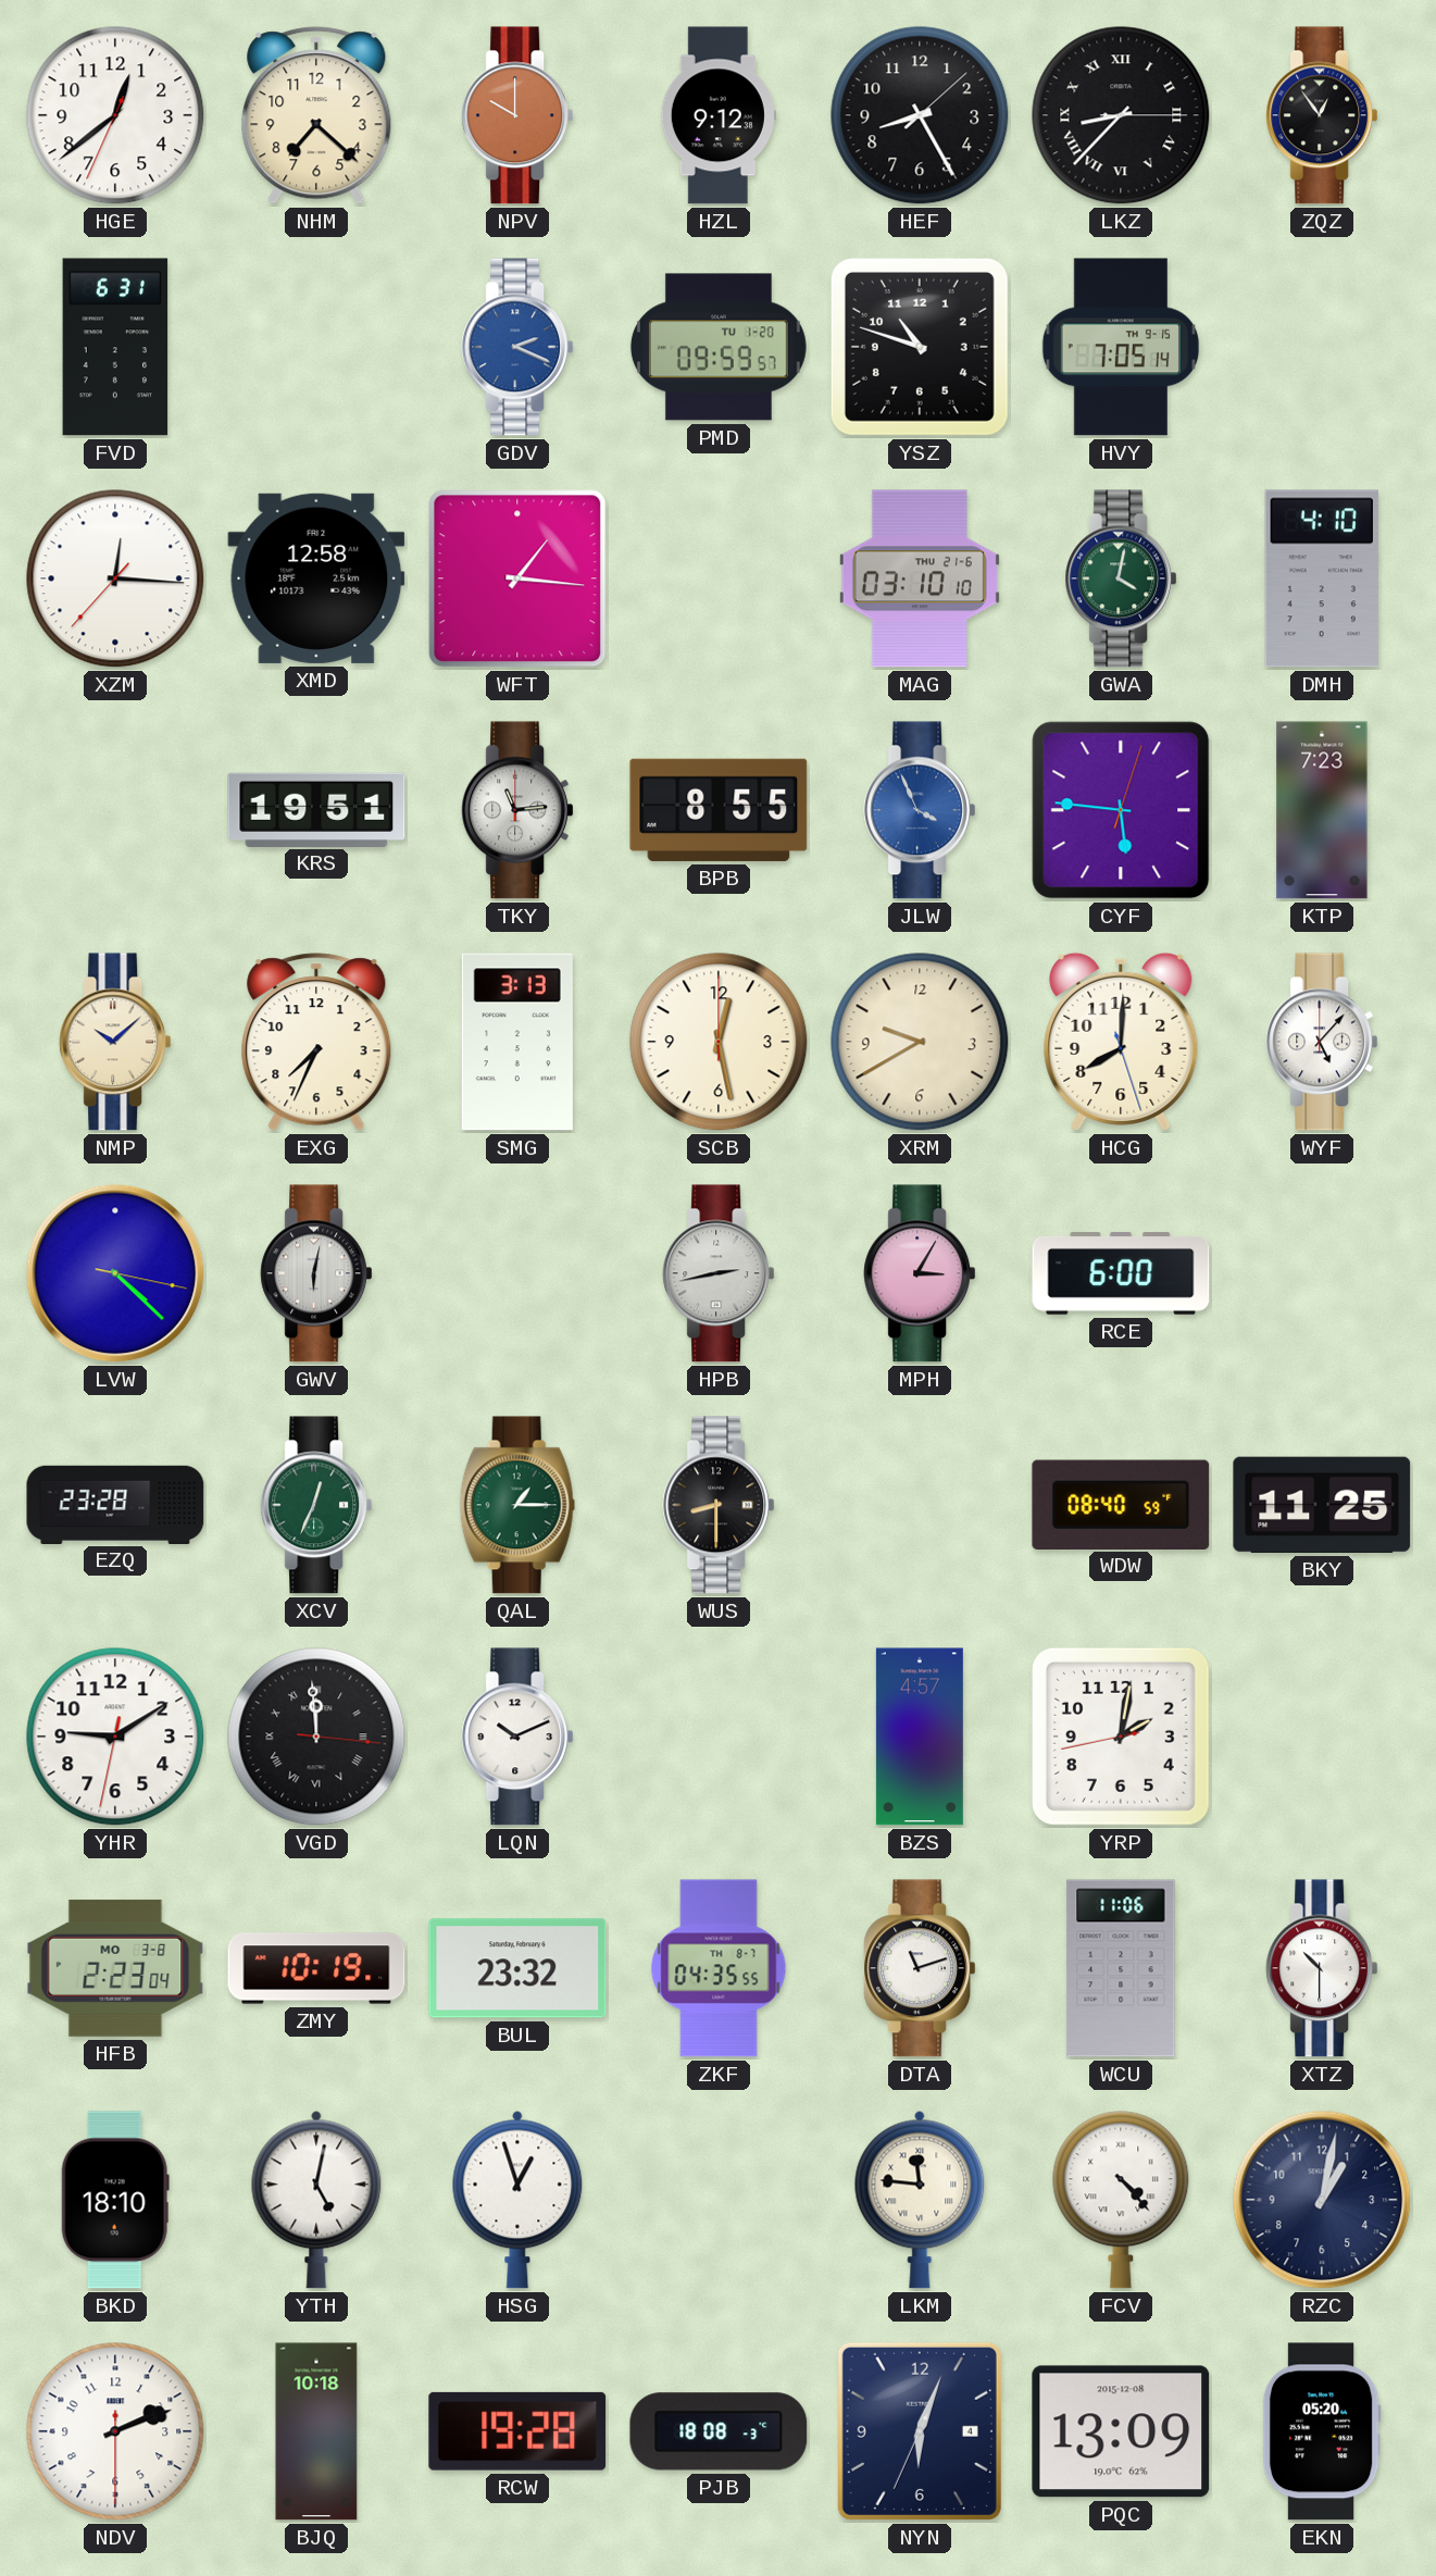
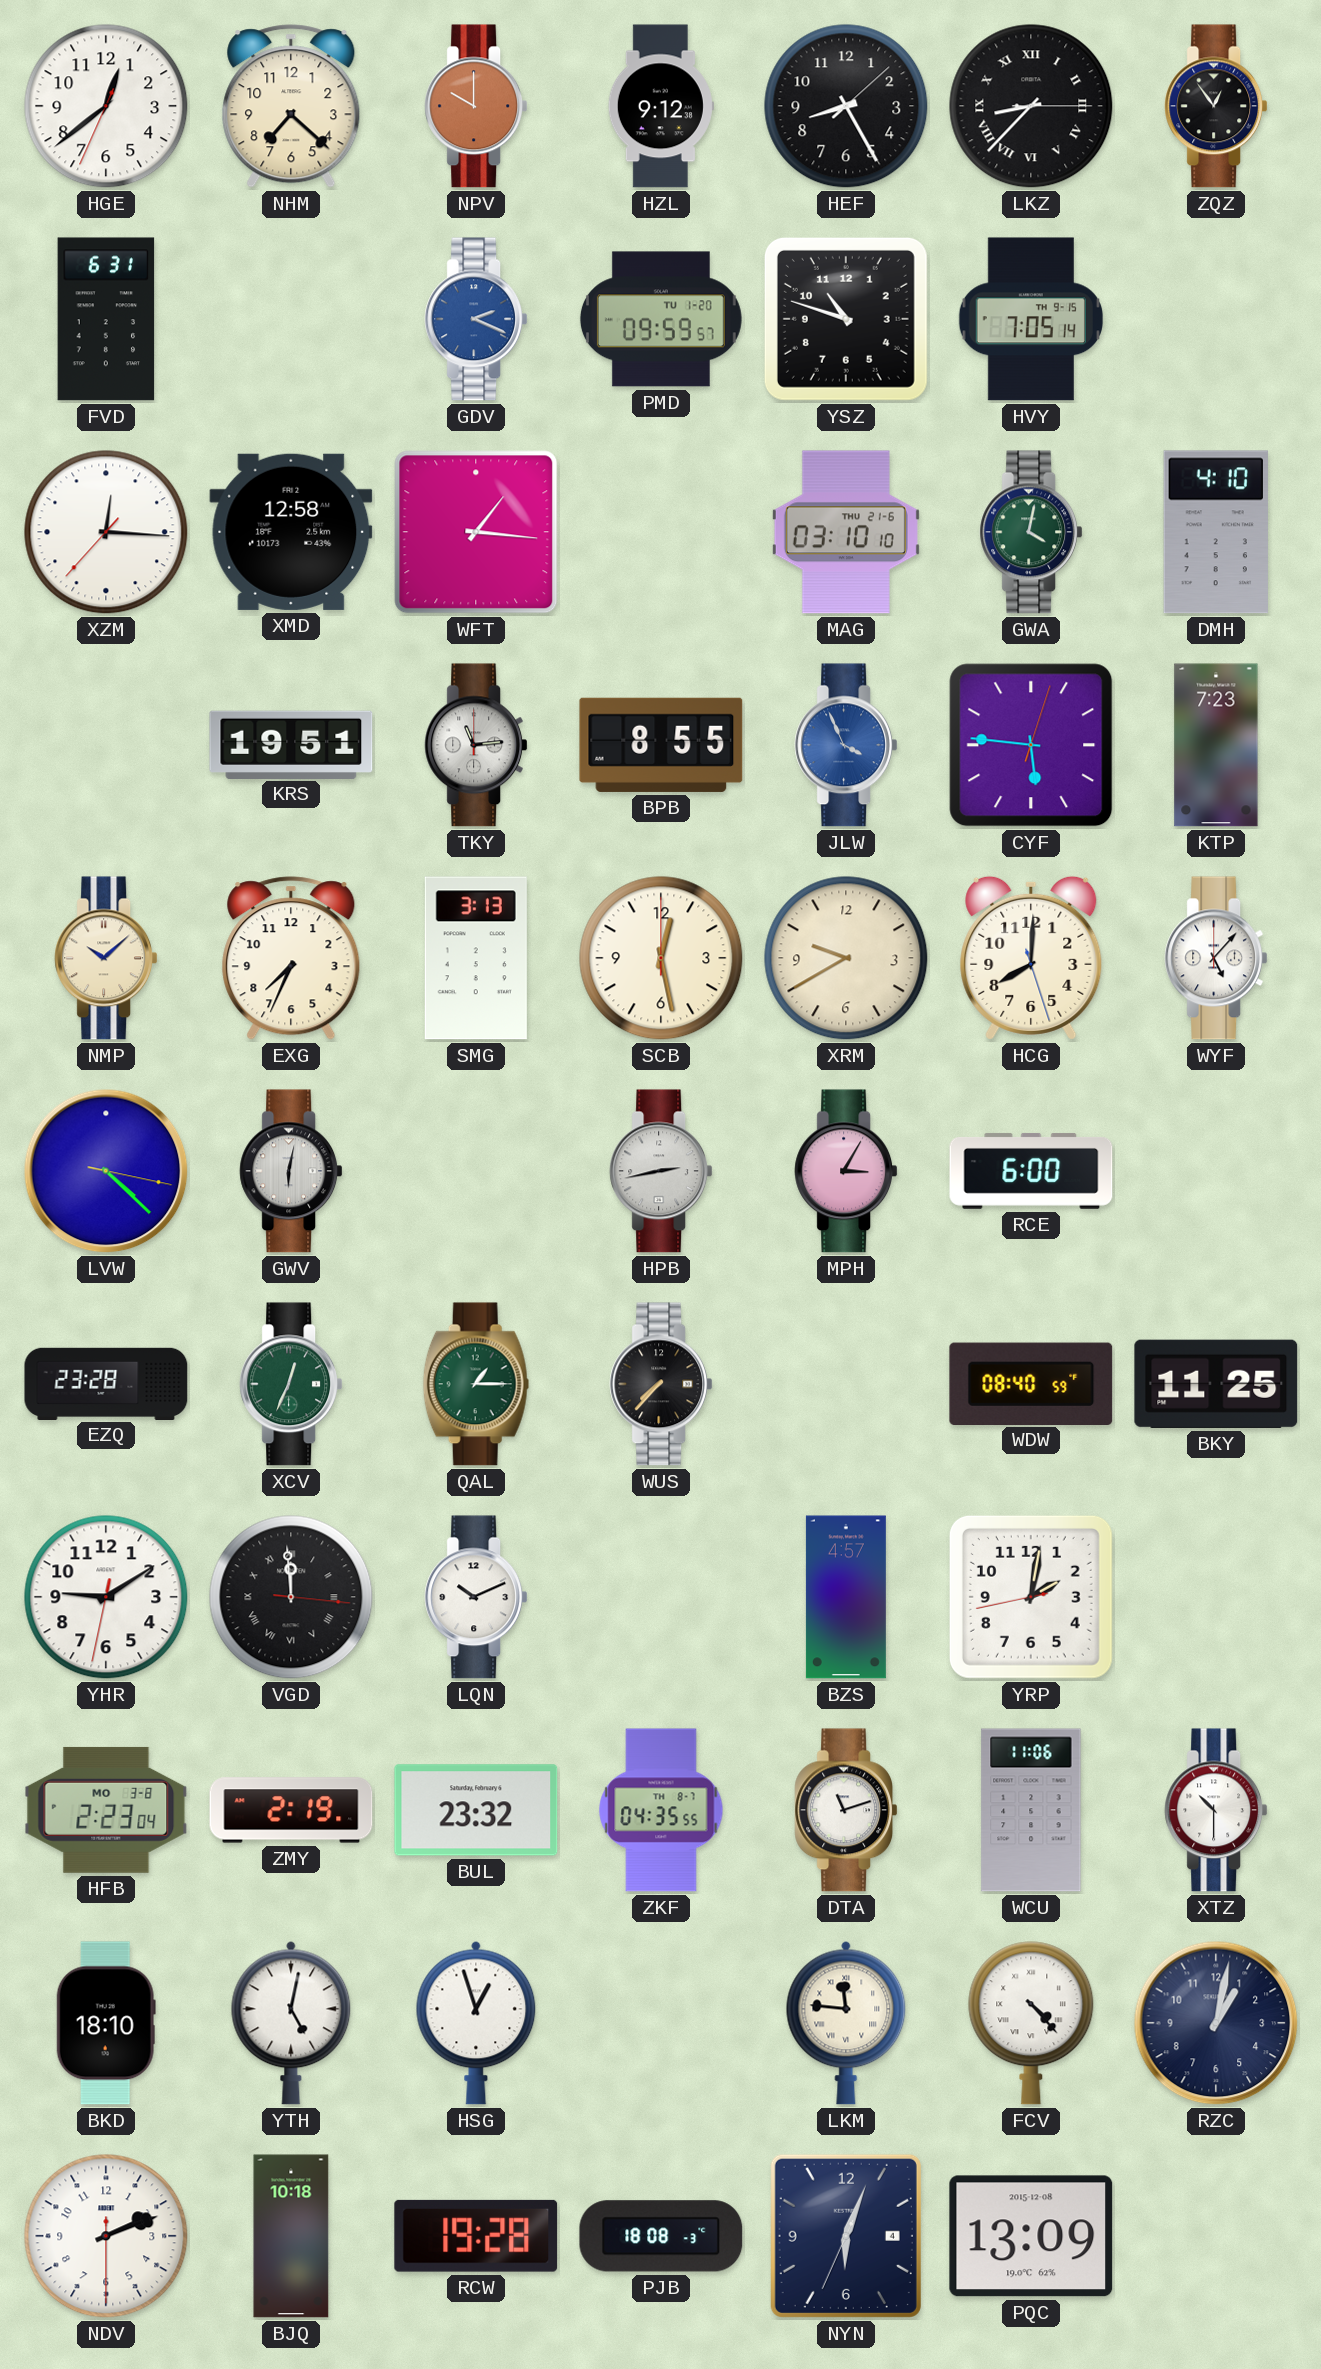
WUS: 8:30 -> 7:37 (661, 1384)
ZMY: 10:19 -> 2:19 (291, 1810)
EKN: 05:20 -> none (1322, 2431)
